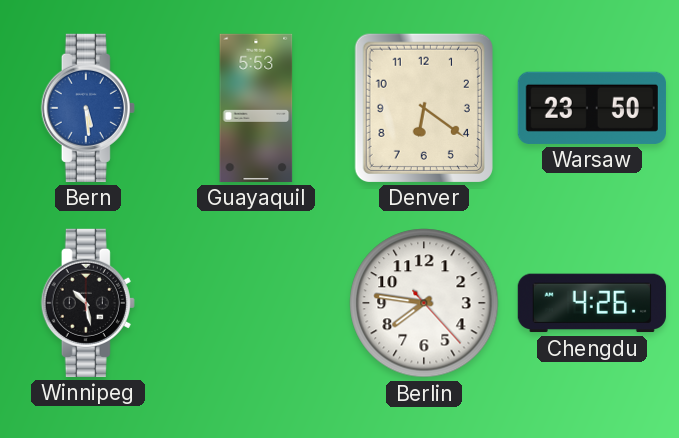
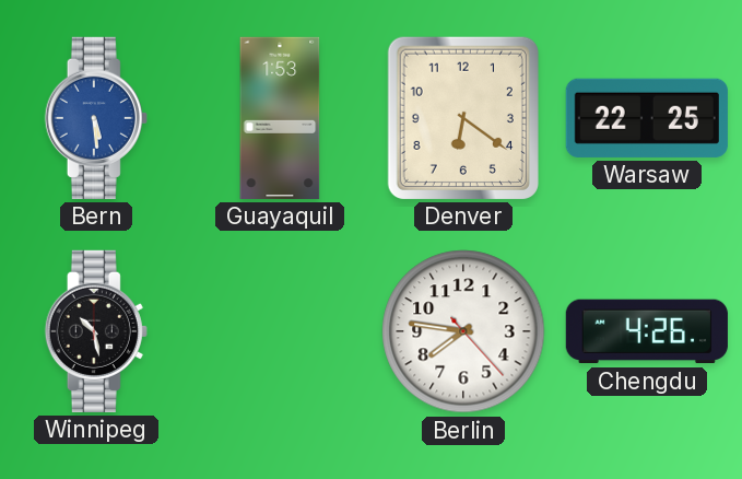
Guayaquil: 5:53 -> 1:53 (280, 118)
Warsaw: 23:50 -> 22:25 (647, 118)
